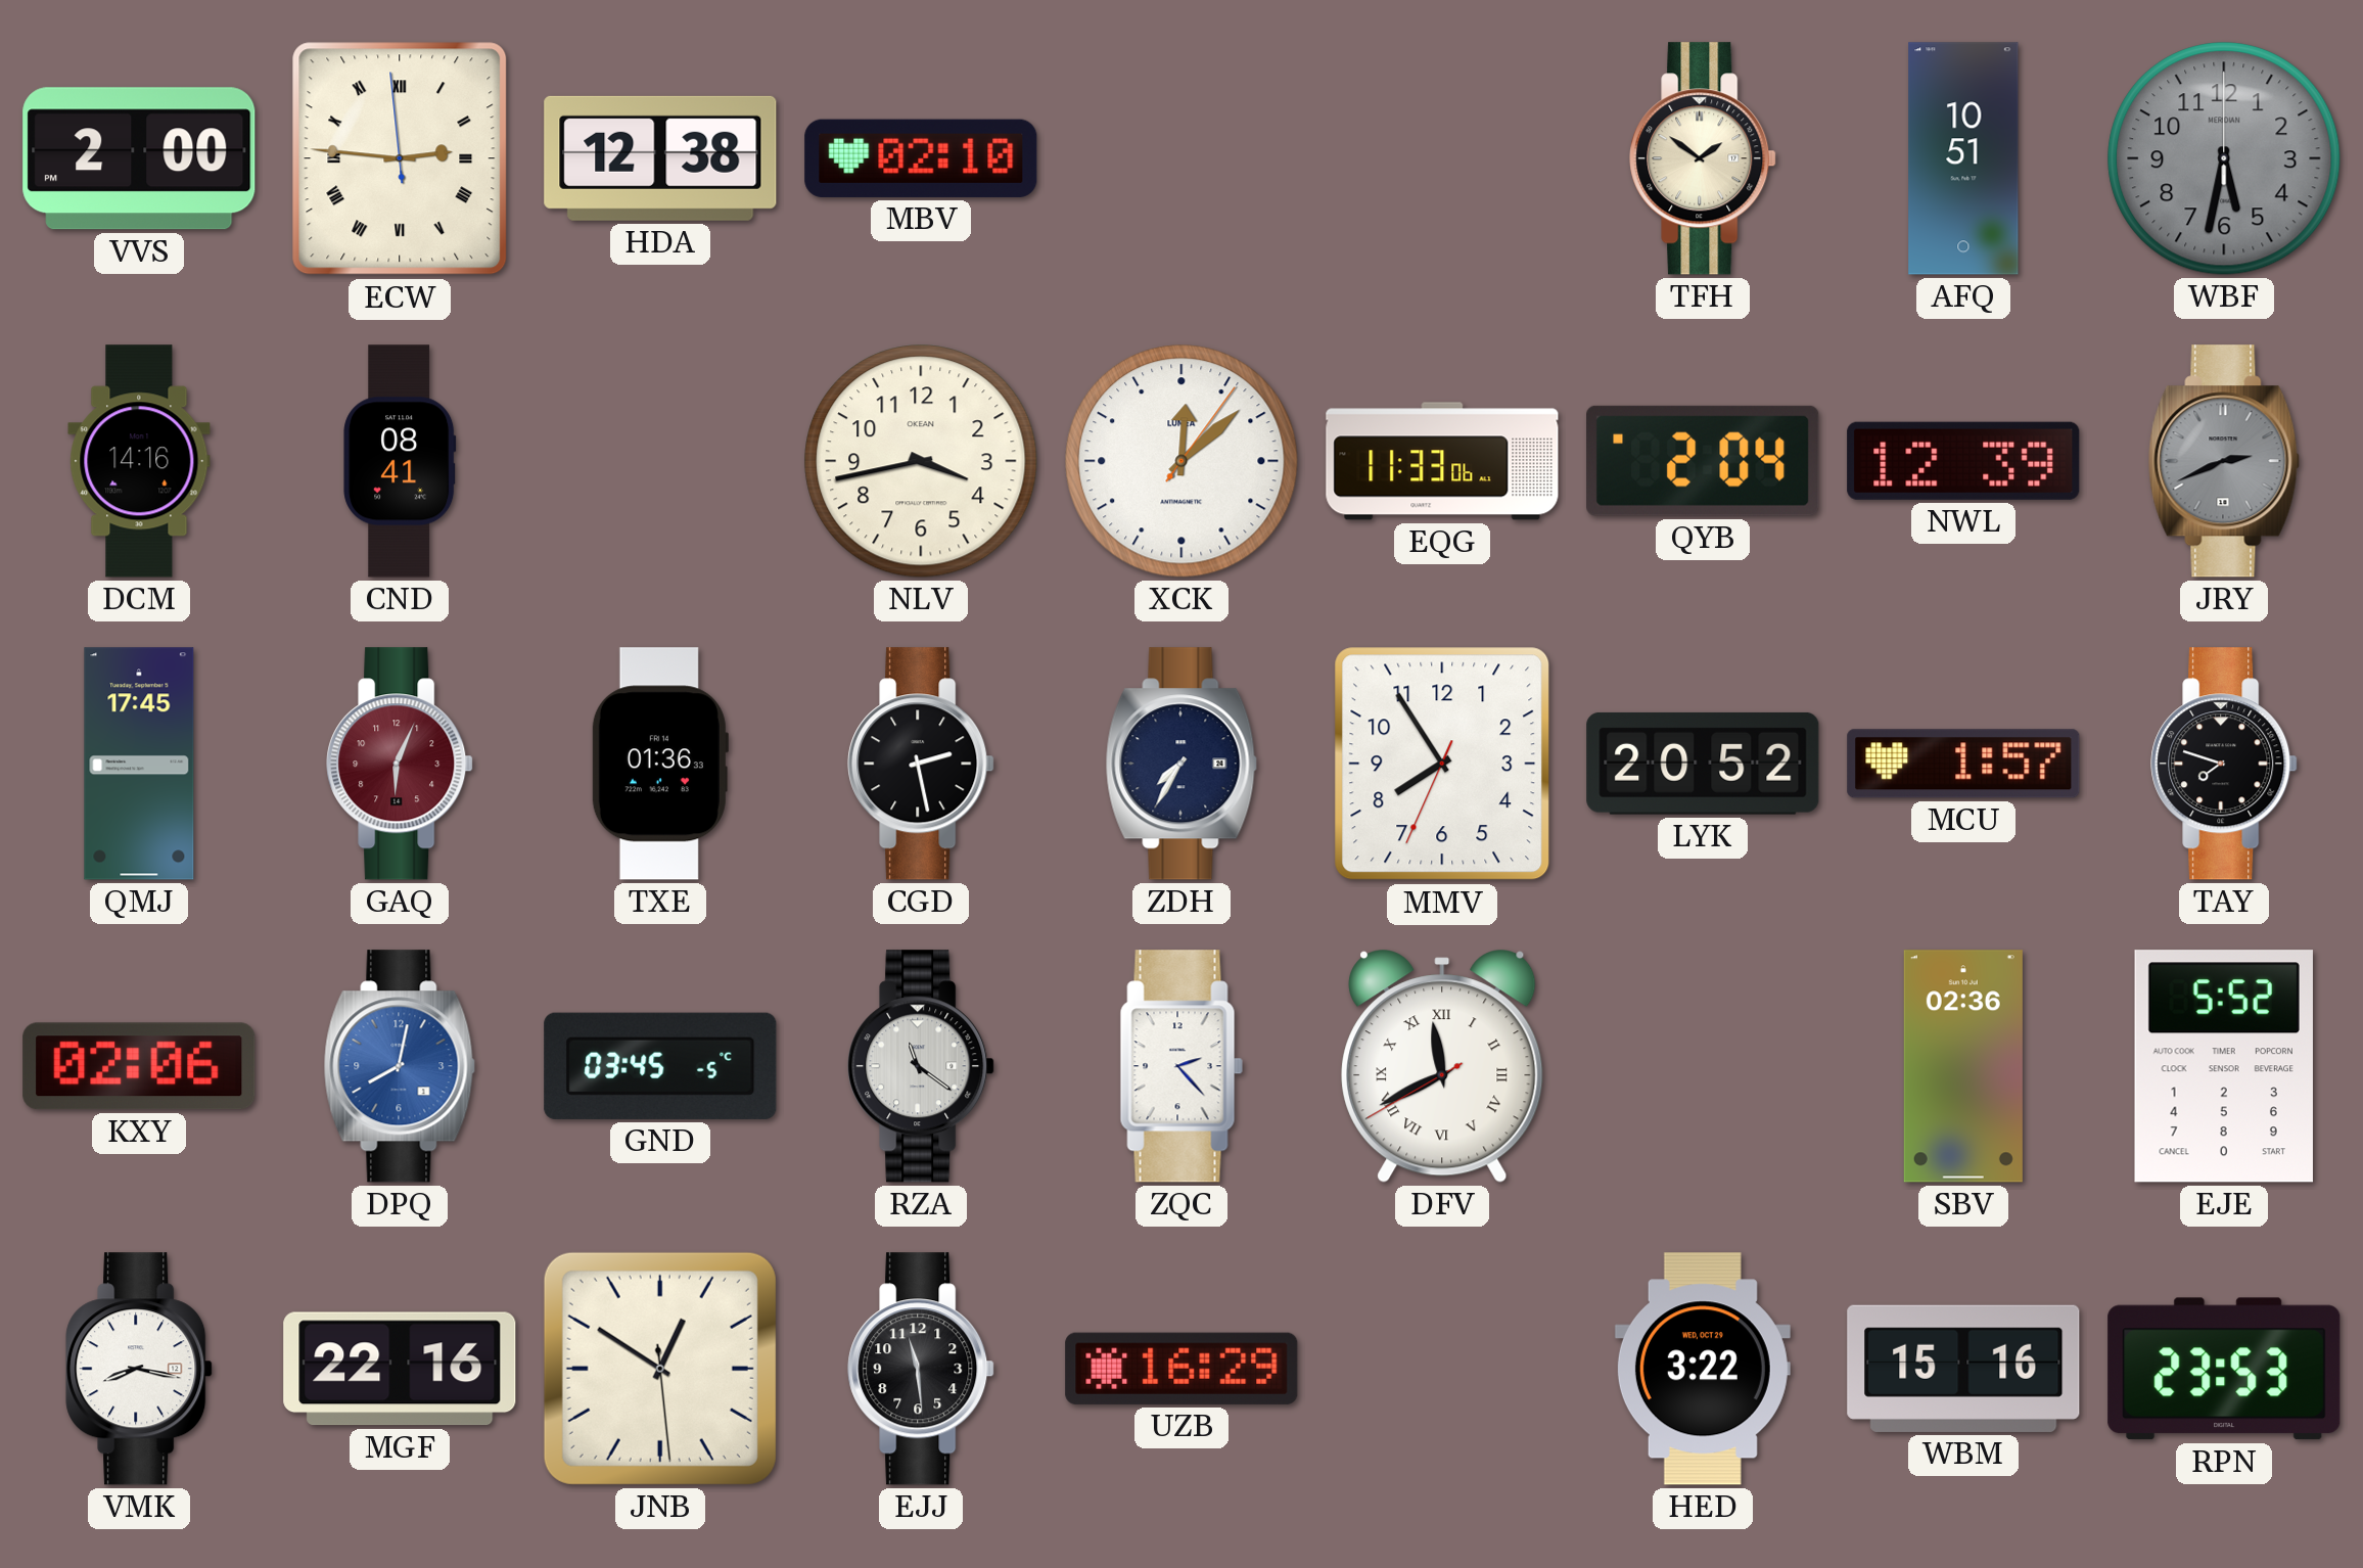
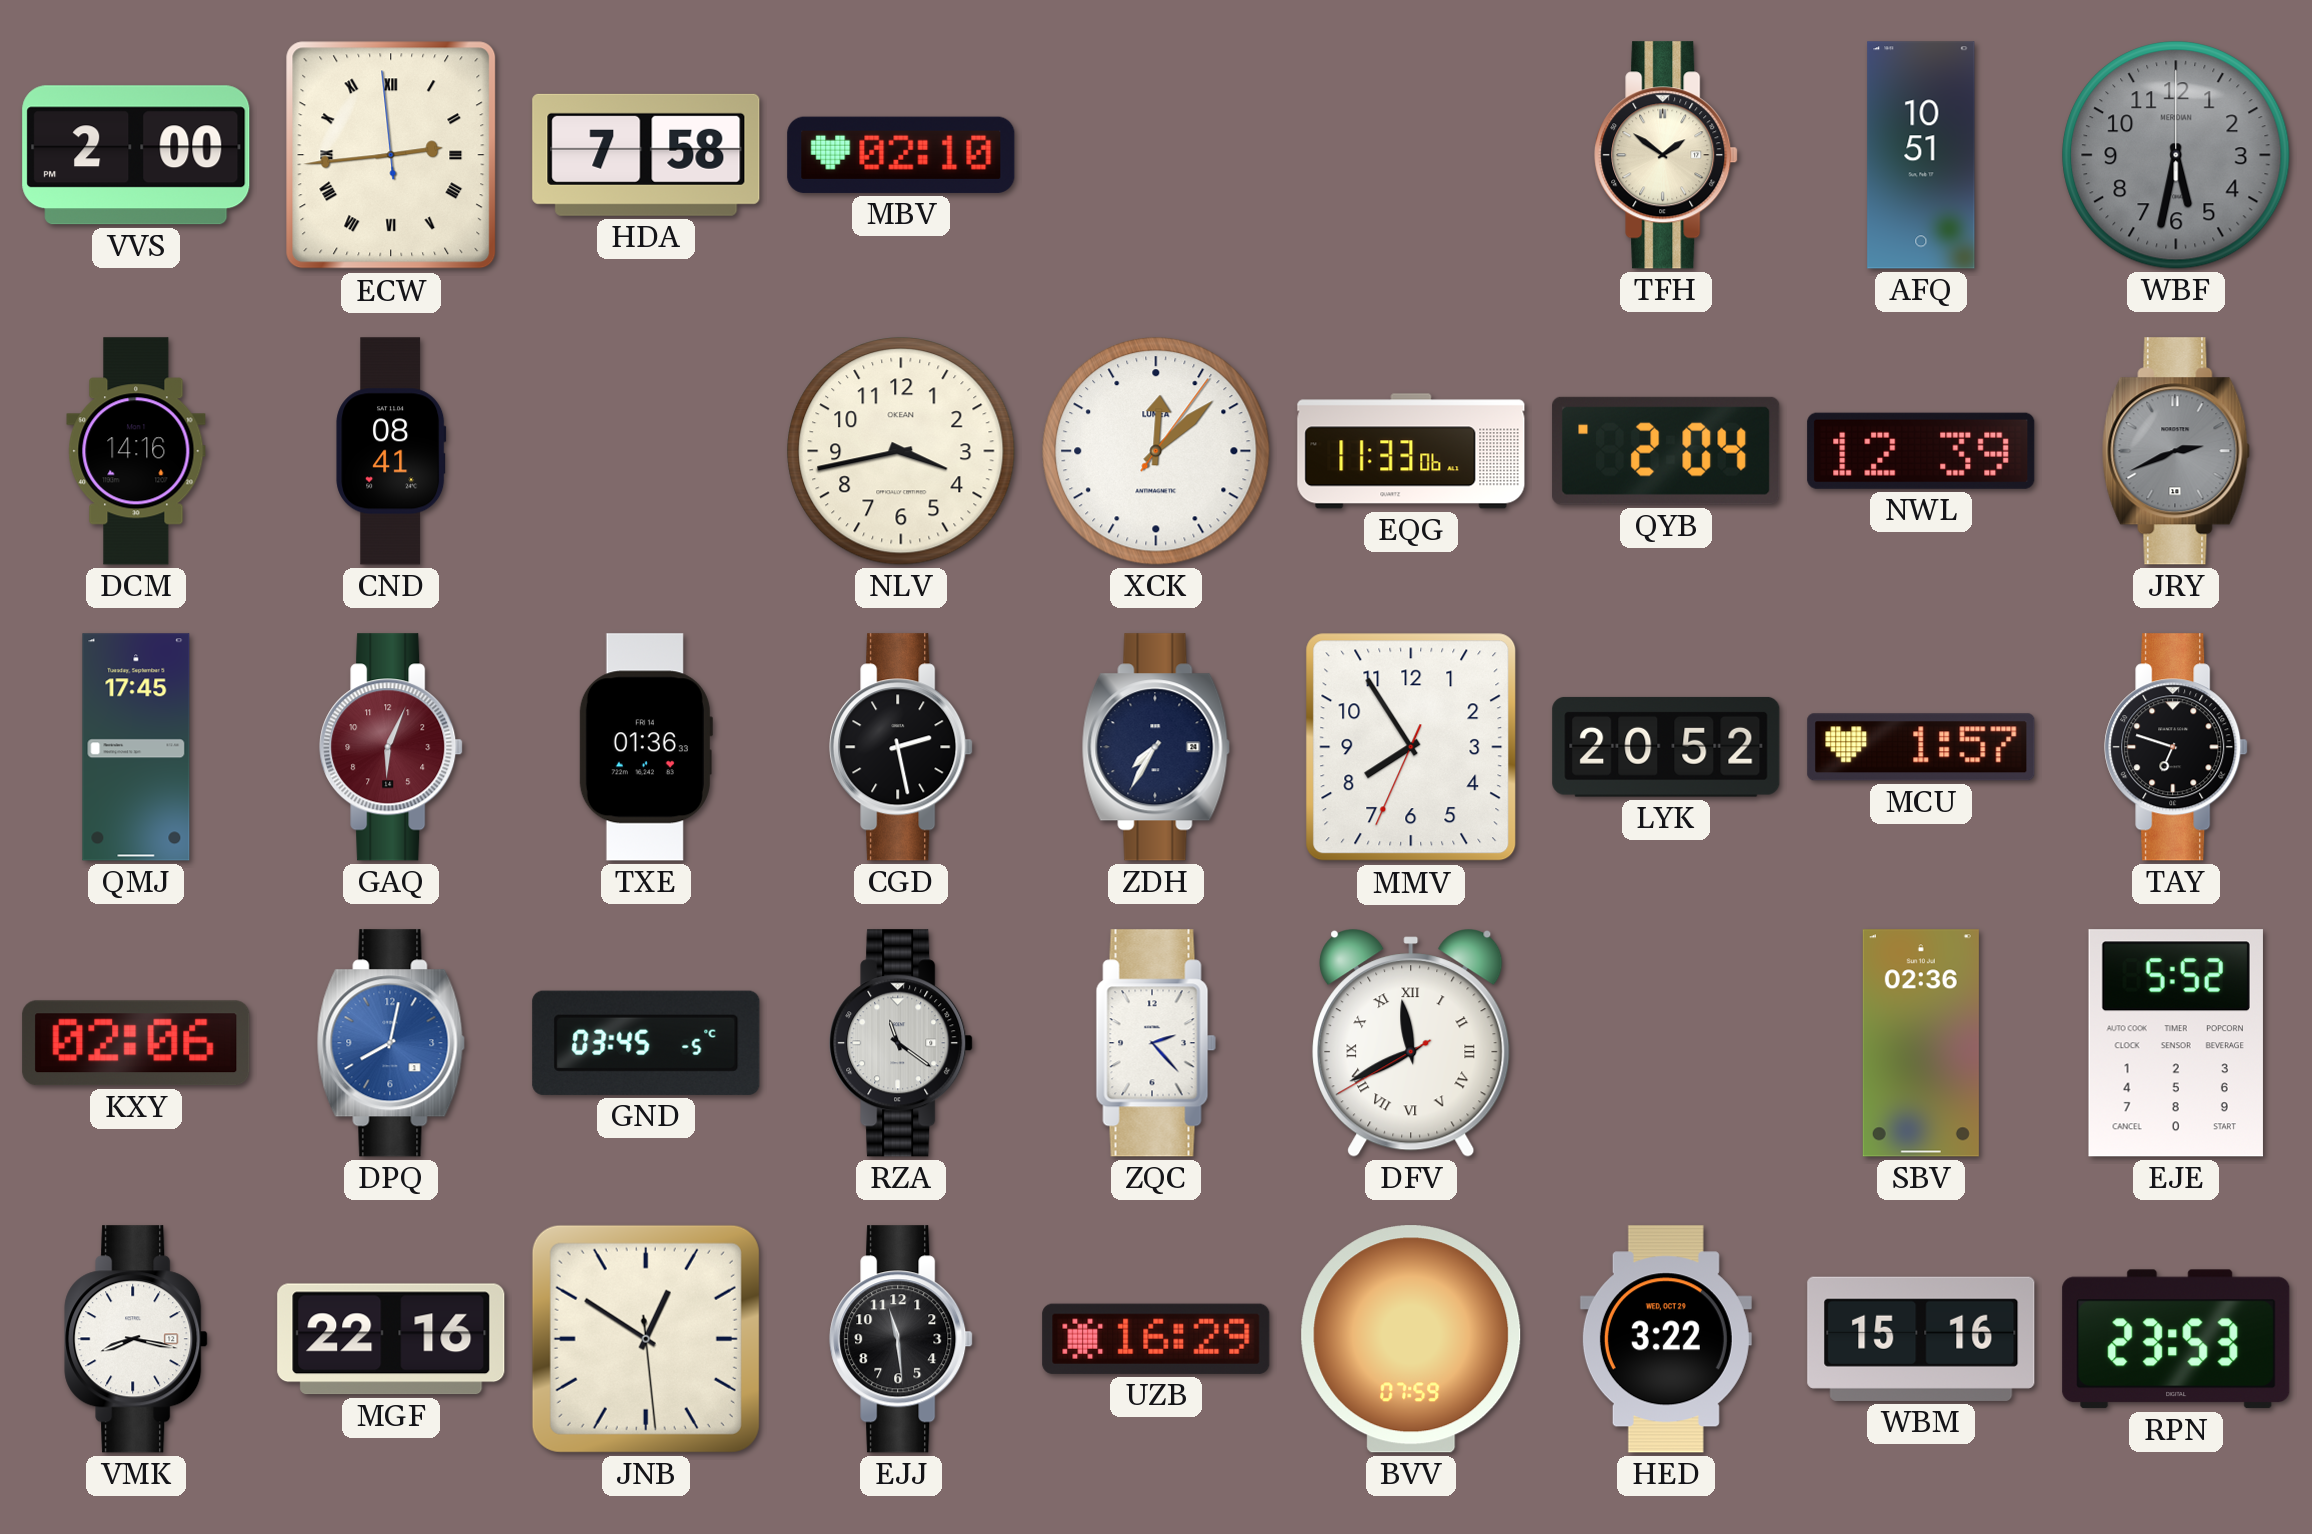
ECW: 2:45 -> 2:43 (391, 155)
HDA: 12:38 -> 7:58 (646, 155)
TAY: 7:48 -> 6:48 (2176, 747)
BVV: none -> 07:59 (1411, 1339)
